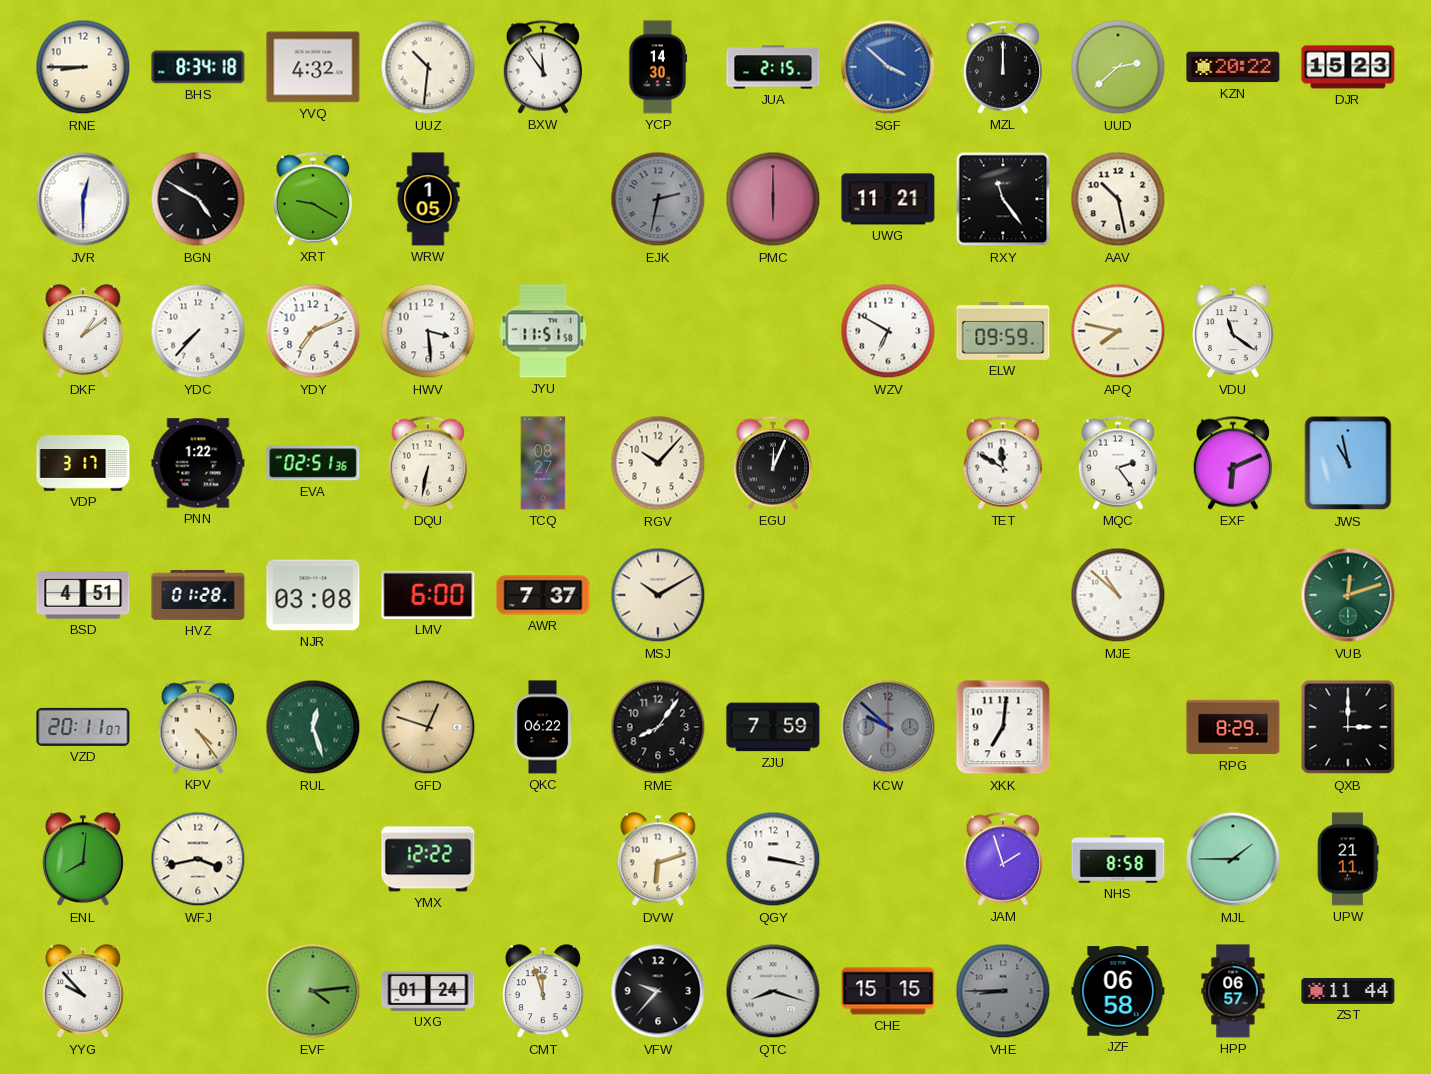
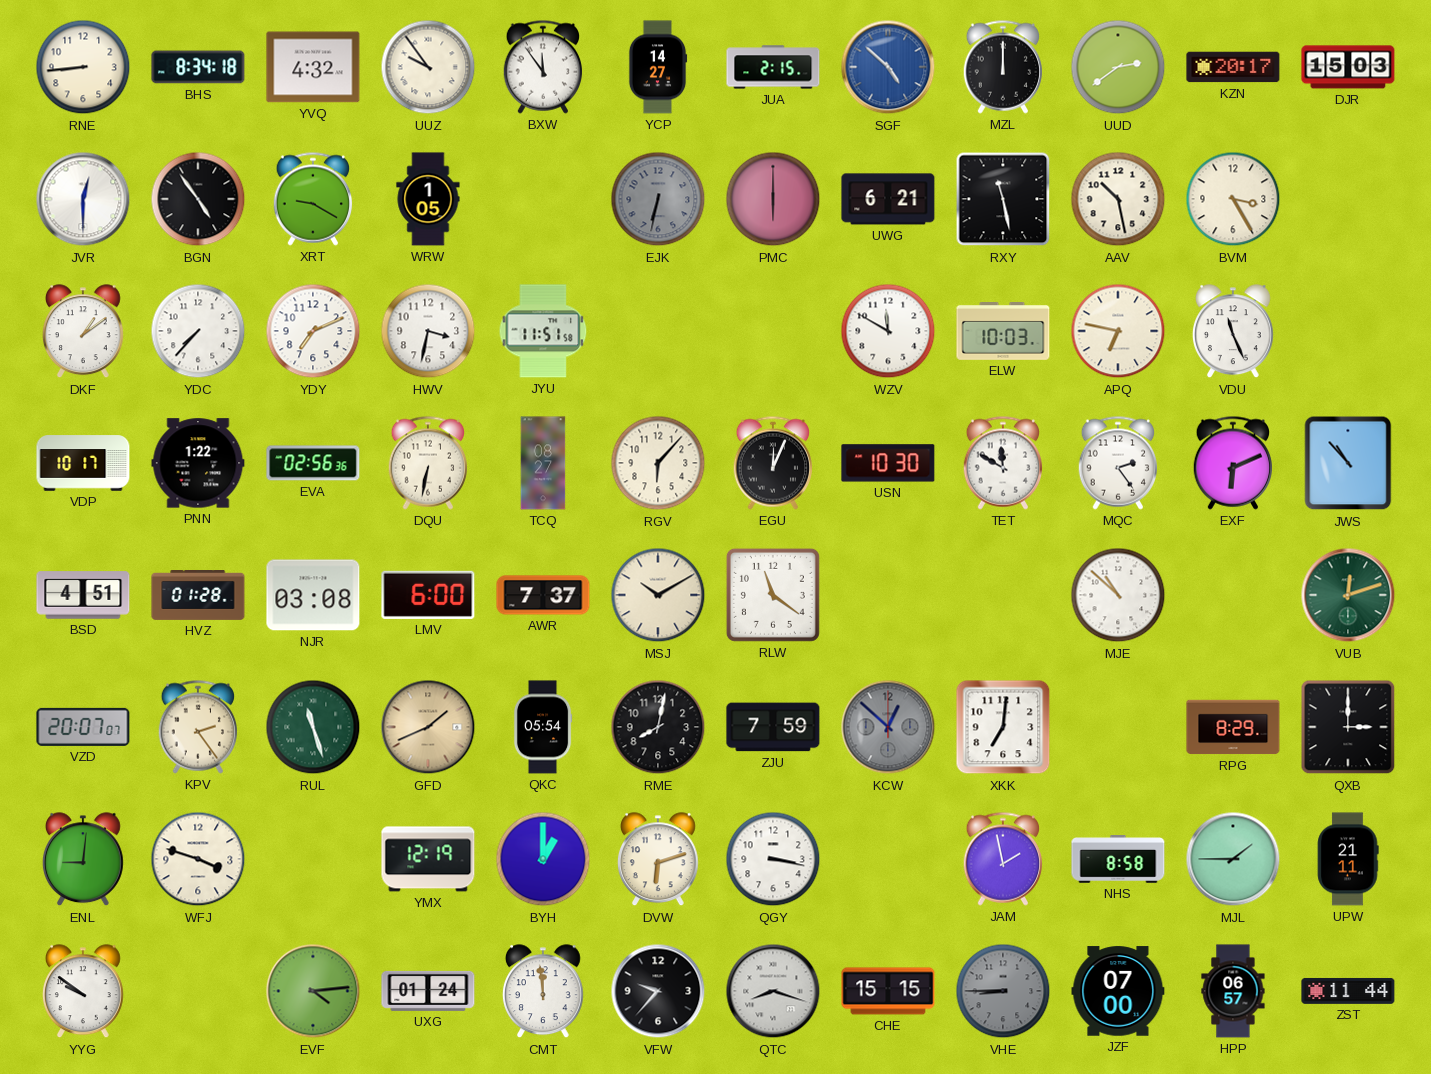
RNE: 8:45 -> 8:44 (83, 67)
UUZ: 10:31 -> 9:54 (428, 67)
YCP: 14:30 -> 14:27 (658, 67)
SGF: 3:52 -> 4:52 (888, 67)
UUD: 2:38 -> 2:39 (1118, 67)
KZN: 20:22 -> 20:17 (1233, 67)
DJR: 15:23 -> 15:03 (1348, 67)
BGN: 4:50 -> 4:54 (198, 199)
EJK: 2:32 -> 6:32 (658, 199)
UWG: 11:21 -> 6:21 (888, 199)
RXY: 11:24 -> 11:28 (1003, 199)
BVM: none -> 3:25 (1233, 199)
HWV: 3:29 -> 3:32 (428, 331)
WZV: 6:50 -> 11:50 (888, 331)
ELW: 09:59 -> 10:03 (1003, 332)
APQ: 7:47 -> 6:47 (1118, 331)
VDU: 11:21 -> 11:26 (1233, 332)
VDP: 3:17 -> 10:17 (83, 463)
EVA: 02:51 -> 02:56 (313, 463)
RGV: 10:07 -> 6:07 (658, 463)
USN: none -> 10:30 (888, 463)
JWS: 10:58 -> 10:53 (1348, 463)
RLW: none -> 11:21 (773, 595)
VZD: 20:11 -> 20:07 (83, 727)
KPV: 4:24 -> 2:24 (198, 727)
RUL: 12:27 -> 11:27 (313, 727)
GFD: 12:48 -> 1:41 (428, 727)
QKC: 06:22 -> 05:54 (543, 727)
RME: 8:06 -> 8:02 (658, 727)
KCW: 9:52 -> 12:52 (888, 727)
ENL: 8:01 -> 9:01 (83, 860)
WFJ: 3:43 -> 3:48 (198, 859)
YMX: 12:22 -> 12:19 (428, 859)
BYH: none -> 1:00 (543, 859)
JAM: 1:57 -> 1:58 (1003, 859)
YYG: 9:53 -> 9:51 (83, 992)
CMT: 11:57 -> 11:59 (543, 992)
JZF: 06:58 -> 07:00 (1118, 991)
